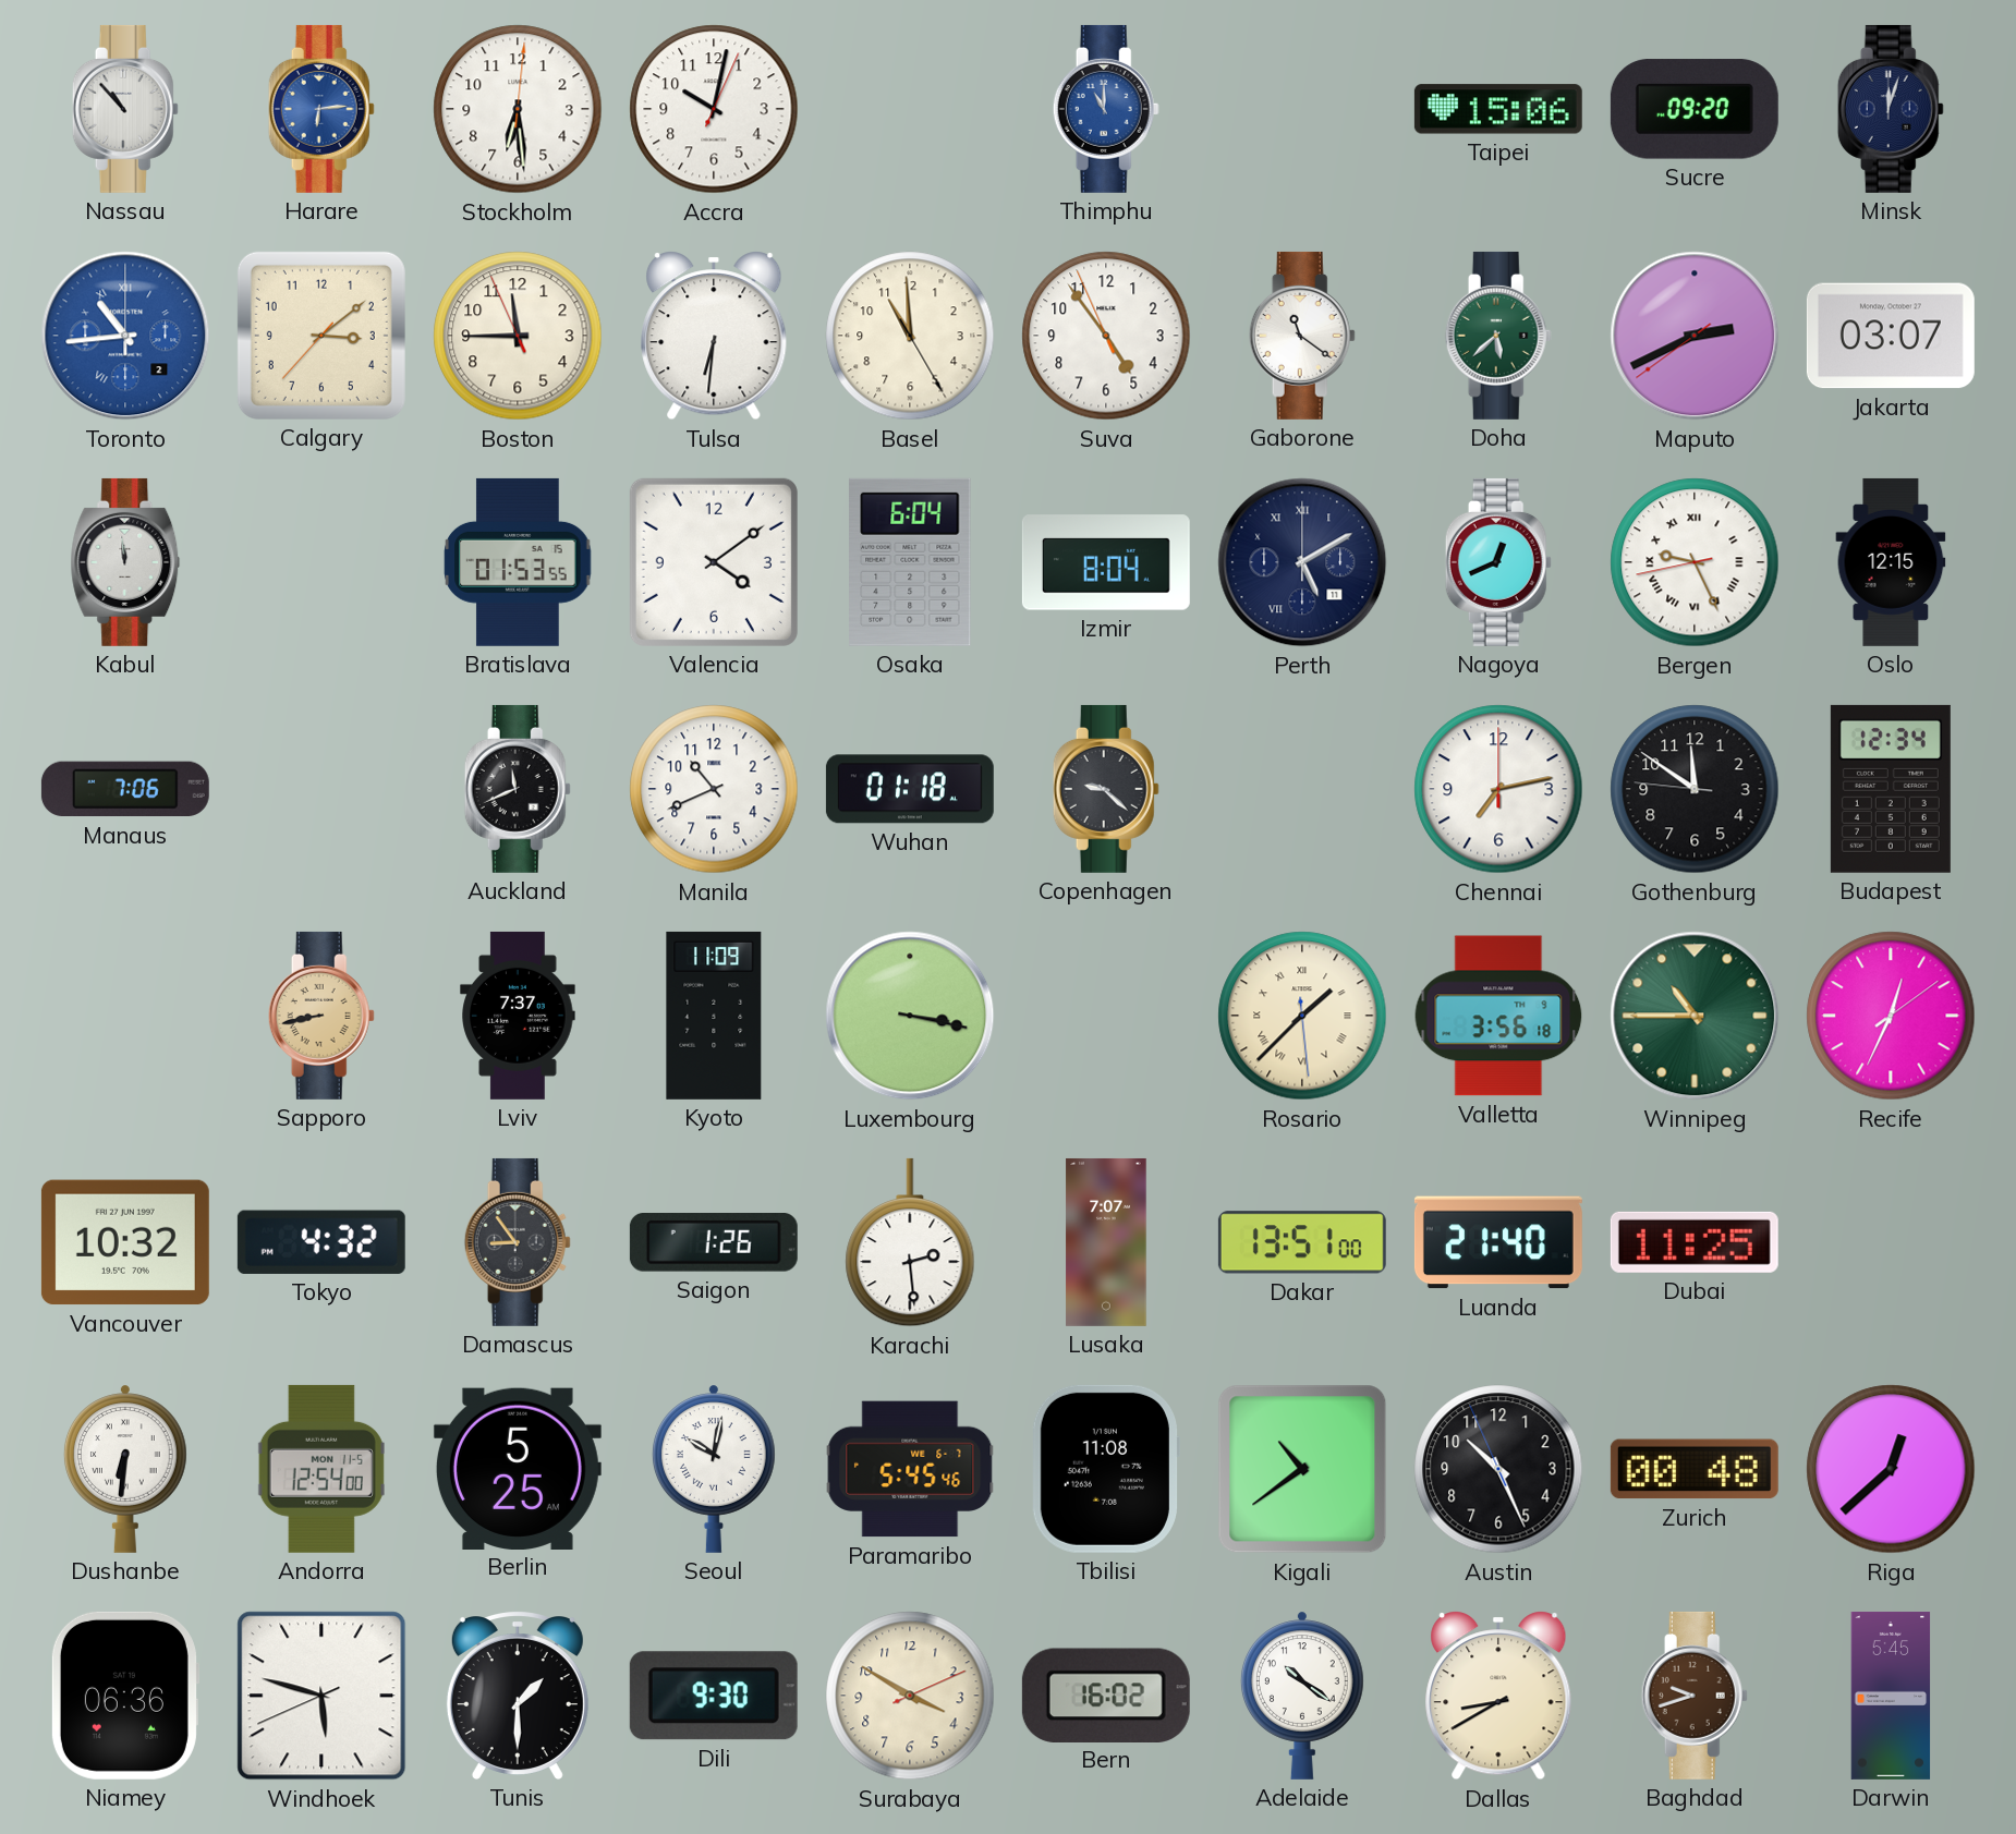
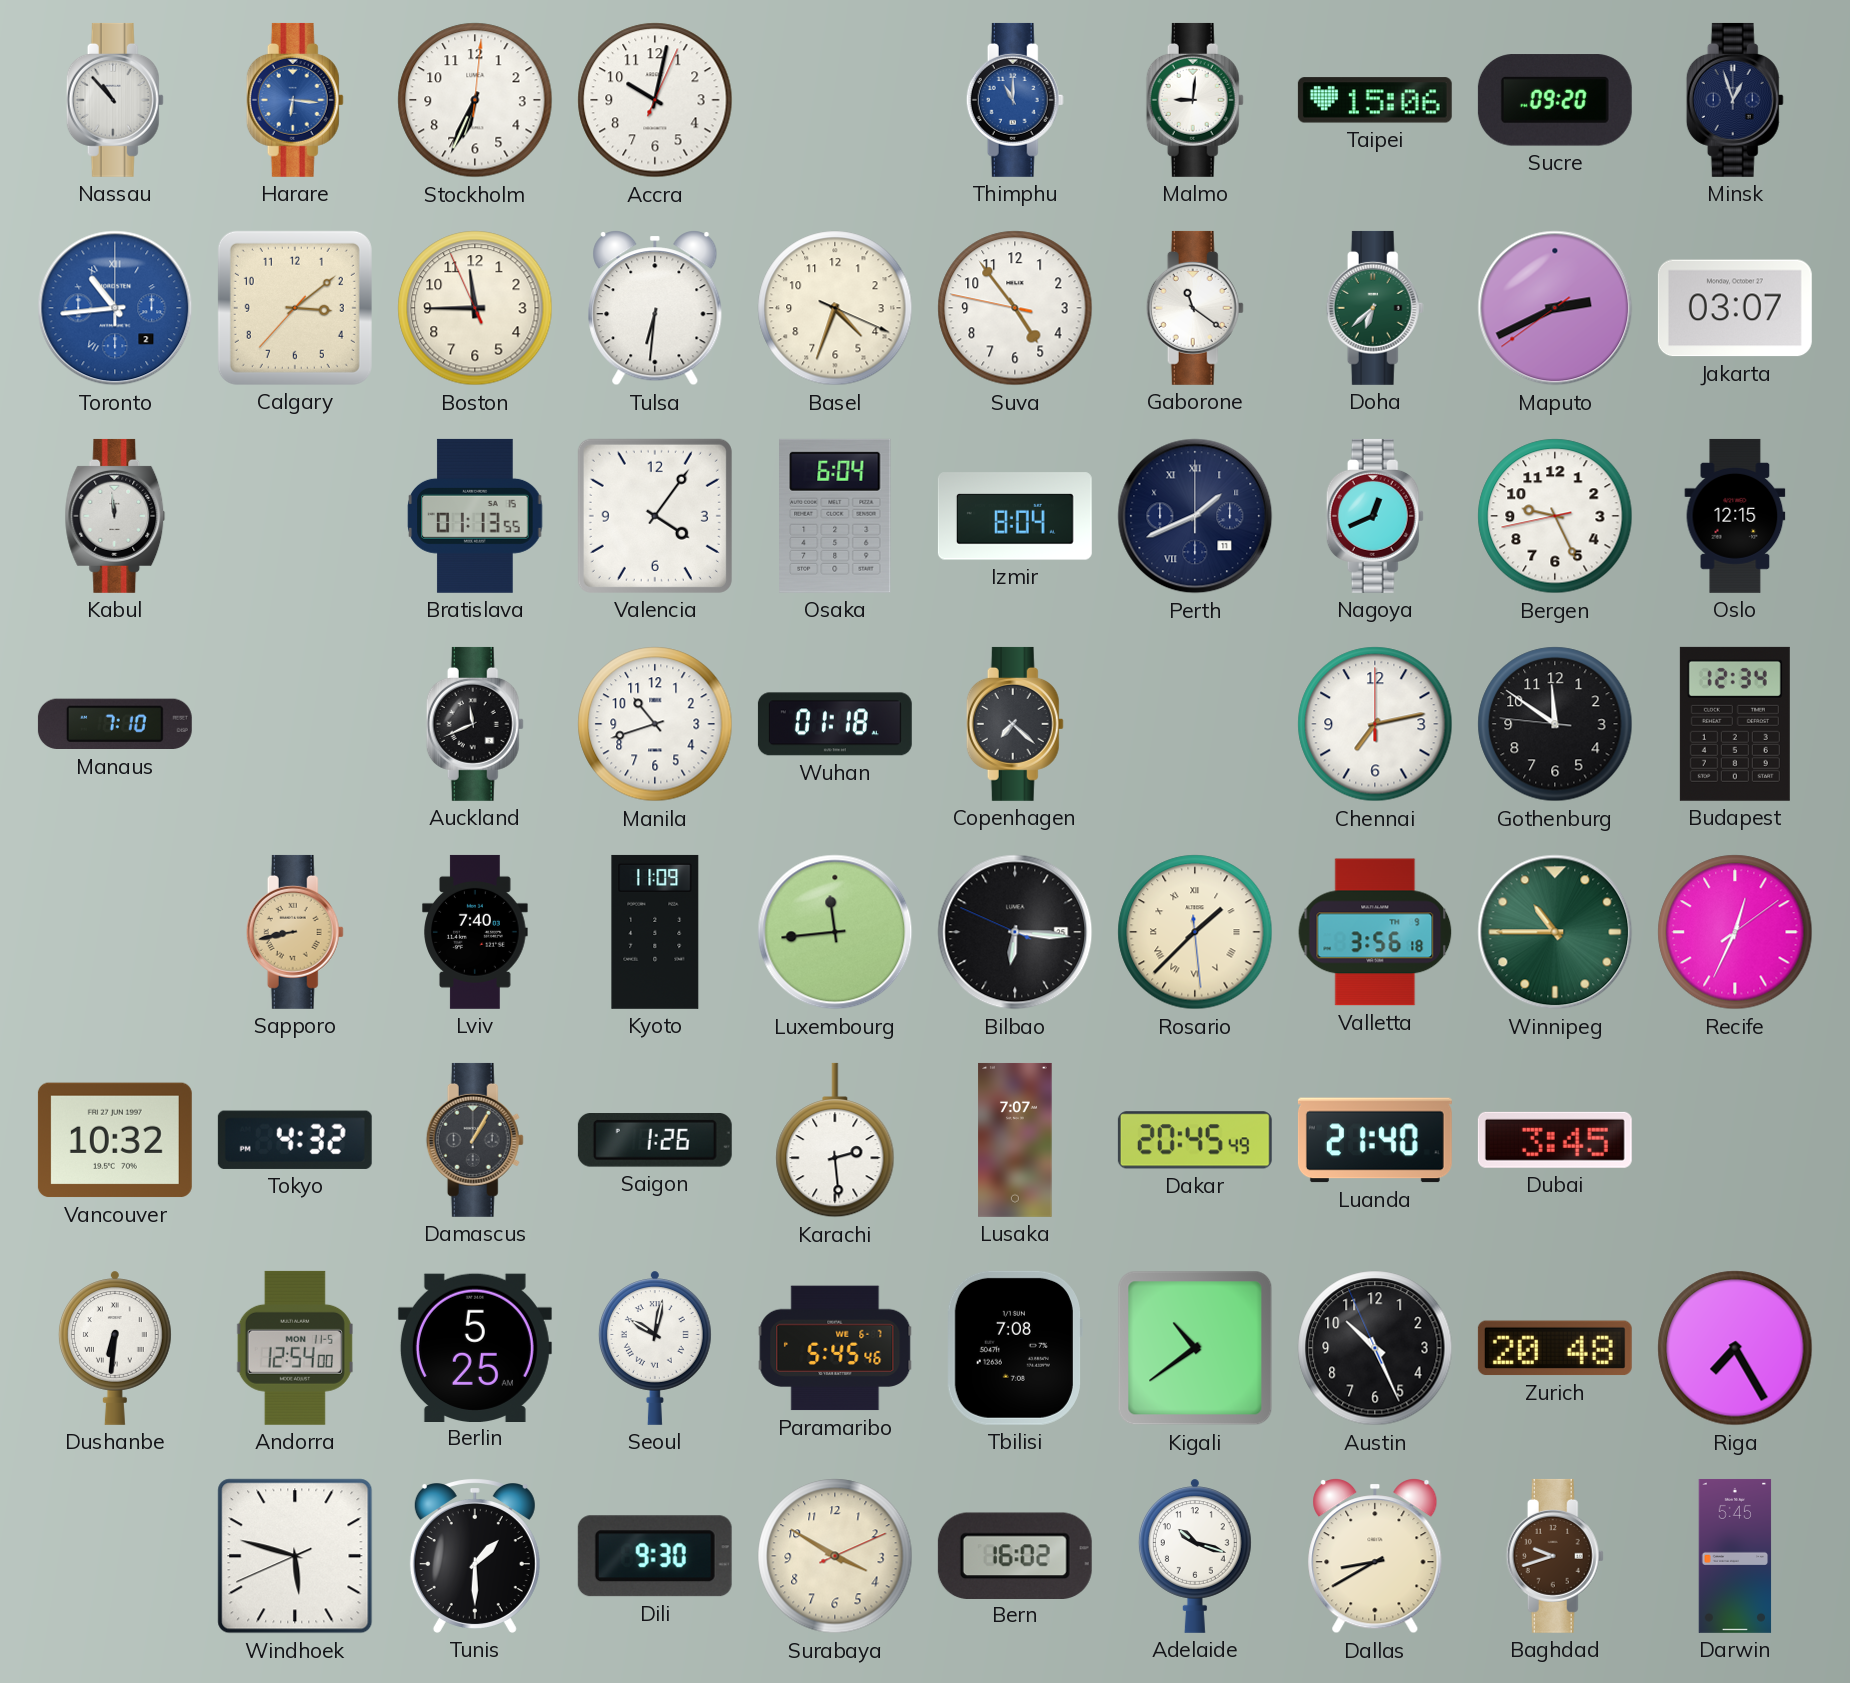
Harare: 6:14 -> 6:16 (295, 100)
Stockholm: 6:29 -> 6:34 (475, 100)
Malmo: none -> 9:01 (1195, 100)
Minsk: 12:03 -> 12:57 (1735, 100)
Basel: 10:59 -> 4:33 (835, 308)
Suva: 4:53:56 -> 4:53:47 (1015, 308)
Doha: 5:38 -> 6:38 (1375, 308)
Bratislava: 01:53 -> 01:13 (475, 516)
Valencia: 4:09 -> 4:06 (655, 516)
Perth: 5:10 -> 1:41 (1195, 516)
Bergen numerals: Roman -> Arabic (1555, 516)
Manaus: 7:06 -> 7:10 (115, 724)
Manila: 10:41 -> 10:42 (655, 724)
Copenhagen: 9:22 -> 7:22 (1015, 724)
Lviv: 7:37 -> 7:40 (475, 932)
Luxembourg: 3:17 -> 11:44 (835, 932)
Bilbao: none -> 6:15 (1015, 932)
Damascus: 8:54 -> 1:05 (475, 1140)
Dakar: 13:51 -> 20:45 (1195, 1140)
Dubai: 11:25 -> 3:45 (1555, 1140)
Tbilisi: 11:08 -> 7:08 (1014, 1348)
Zurich: 00:48 -> 20:48 (1555, 1348)
Riga: 12:38 -> 7:25 (1735, 1348)
Niamey: 06:36 -> none (124, 1696)
Adelaide: 10:21 -> 10:18 (1195, 1556)
